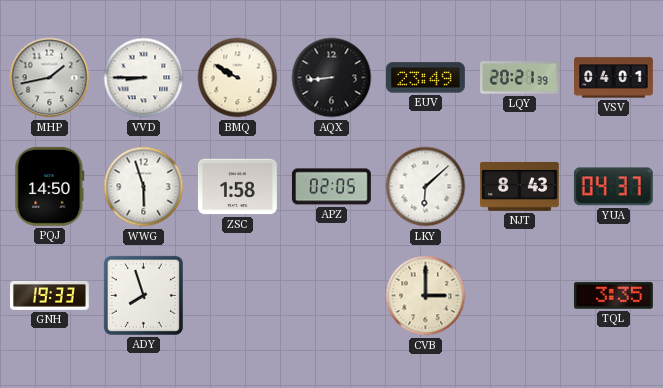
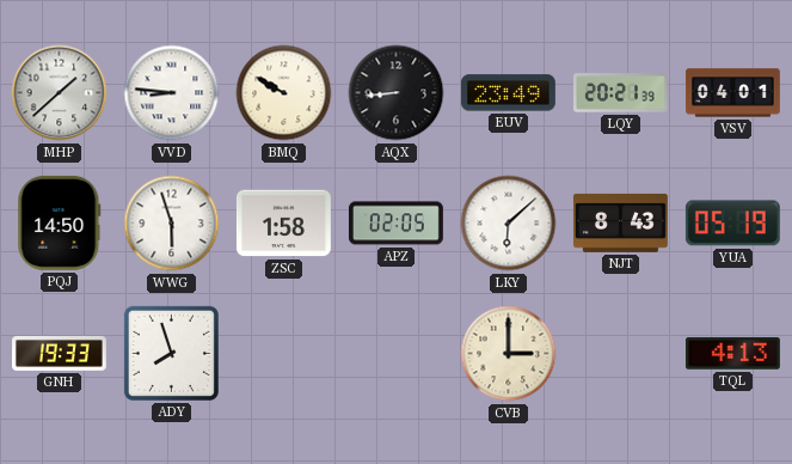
MHP: 1:43 -> 1:38 (60, 93)
VVD: 8:45 -> 8:46 (172, 93)
YUA: 04:37 -> 05:19 (732, 224)
TQL: 3:35 -> 4:13 (732, 354)
